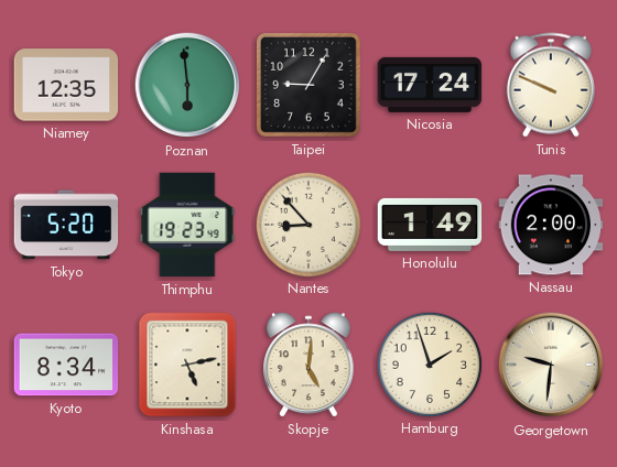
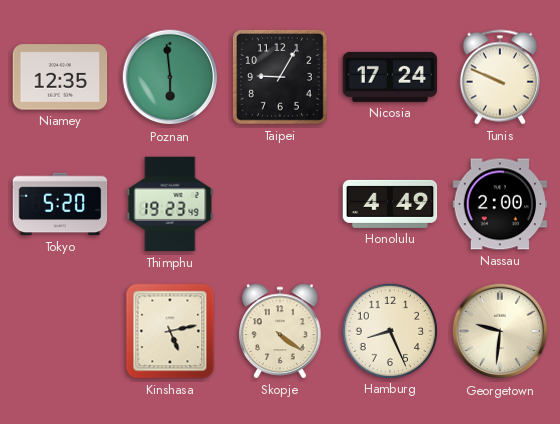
Nantes: 8:53 -> none (307, 224)
Honolulu: 1:49 -> 4:49 (390, 204)
Kyoto: 8:34 -> none (66, 365)
Skopje: 5:01 -> 4:21 (280, 331)
Hamburg: 1:57 -> 8:26 (389, 330)
